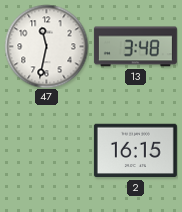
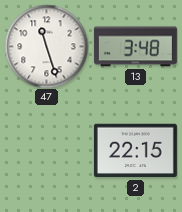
47: 11:32 -> 11:27 (46, 46)
2: 16:15 -> 22:15 (135, 151)
